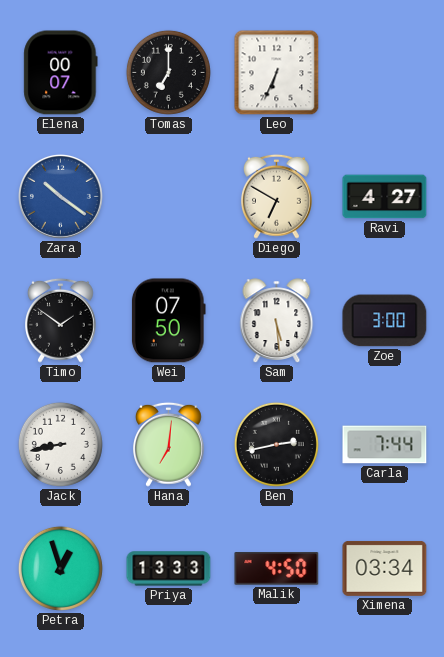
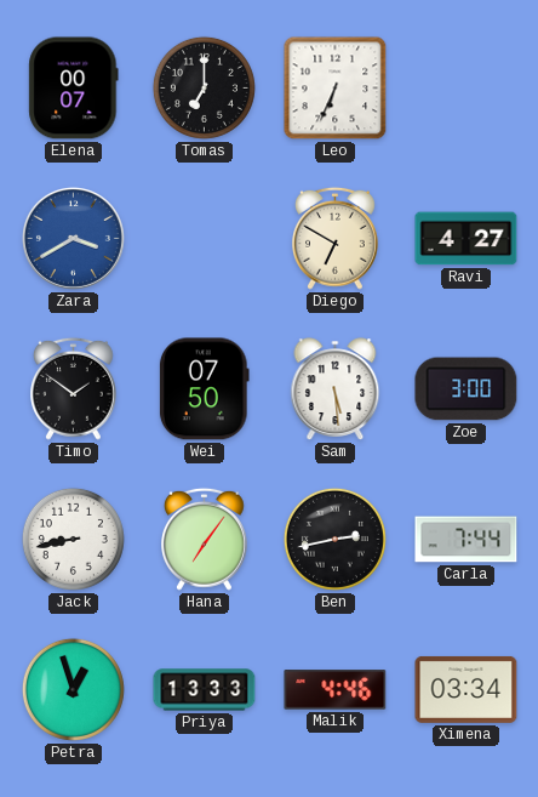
Zara: 10:21 -> 3:40 (73, 238)
Hana: 7:01 -> 7:06 (205, 539)
Malik: 4:50 -> 4:46 (336, 690)
